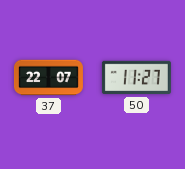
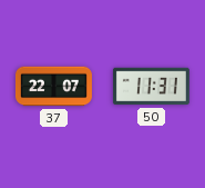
50: 11:27 -> 11:31 (151, 87)
